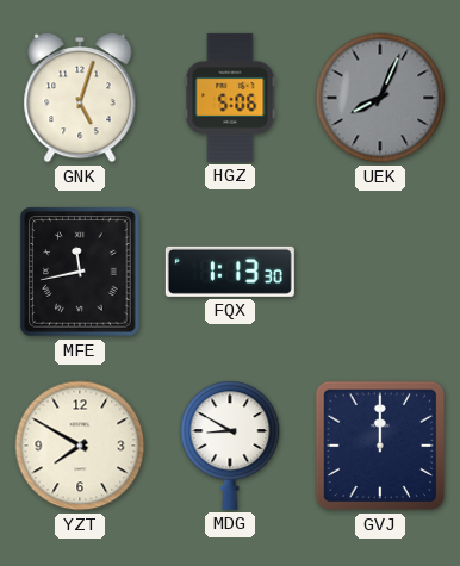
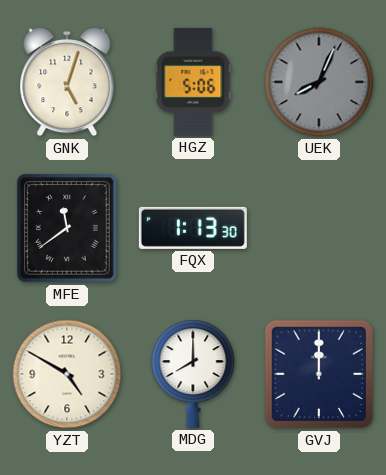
MFE: 11:43 -> 11:39 (67, 228)
YZT: 7:50 -> 4:50 (67, 374)
MDG: 8:50 -> 8:00 (193, 374)
